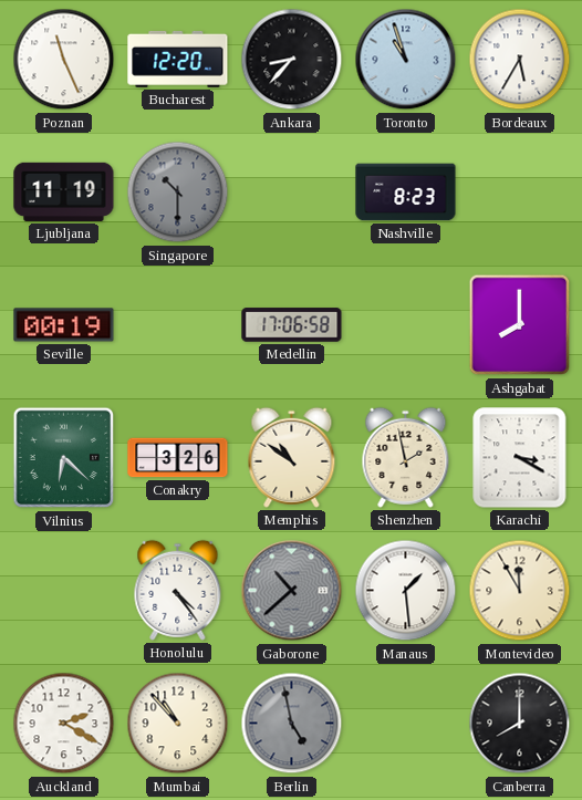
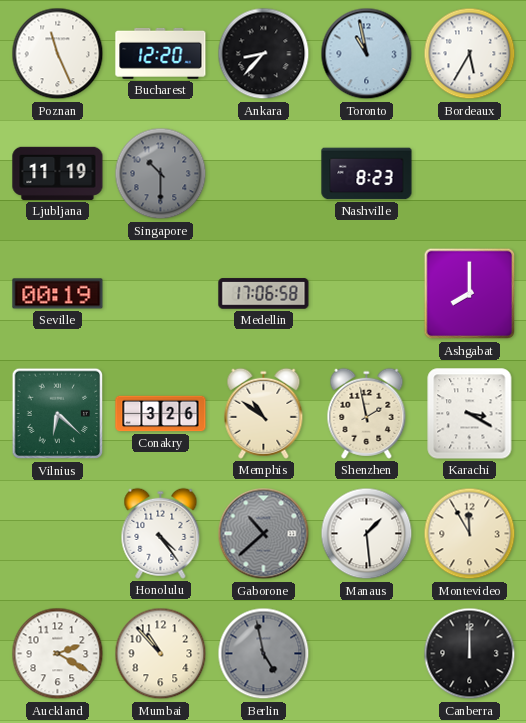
Toronto: 10:57 -> 10:58 (367, 54)
Canberra: 8:00 -> 12:00 (470, 654)
